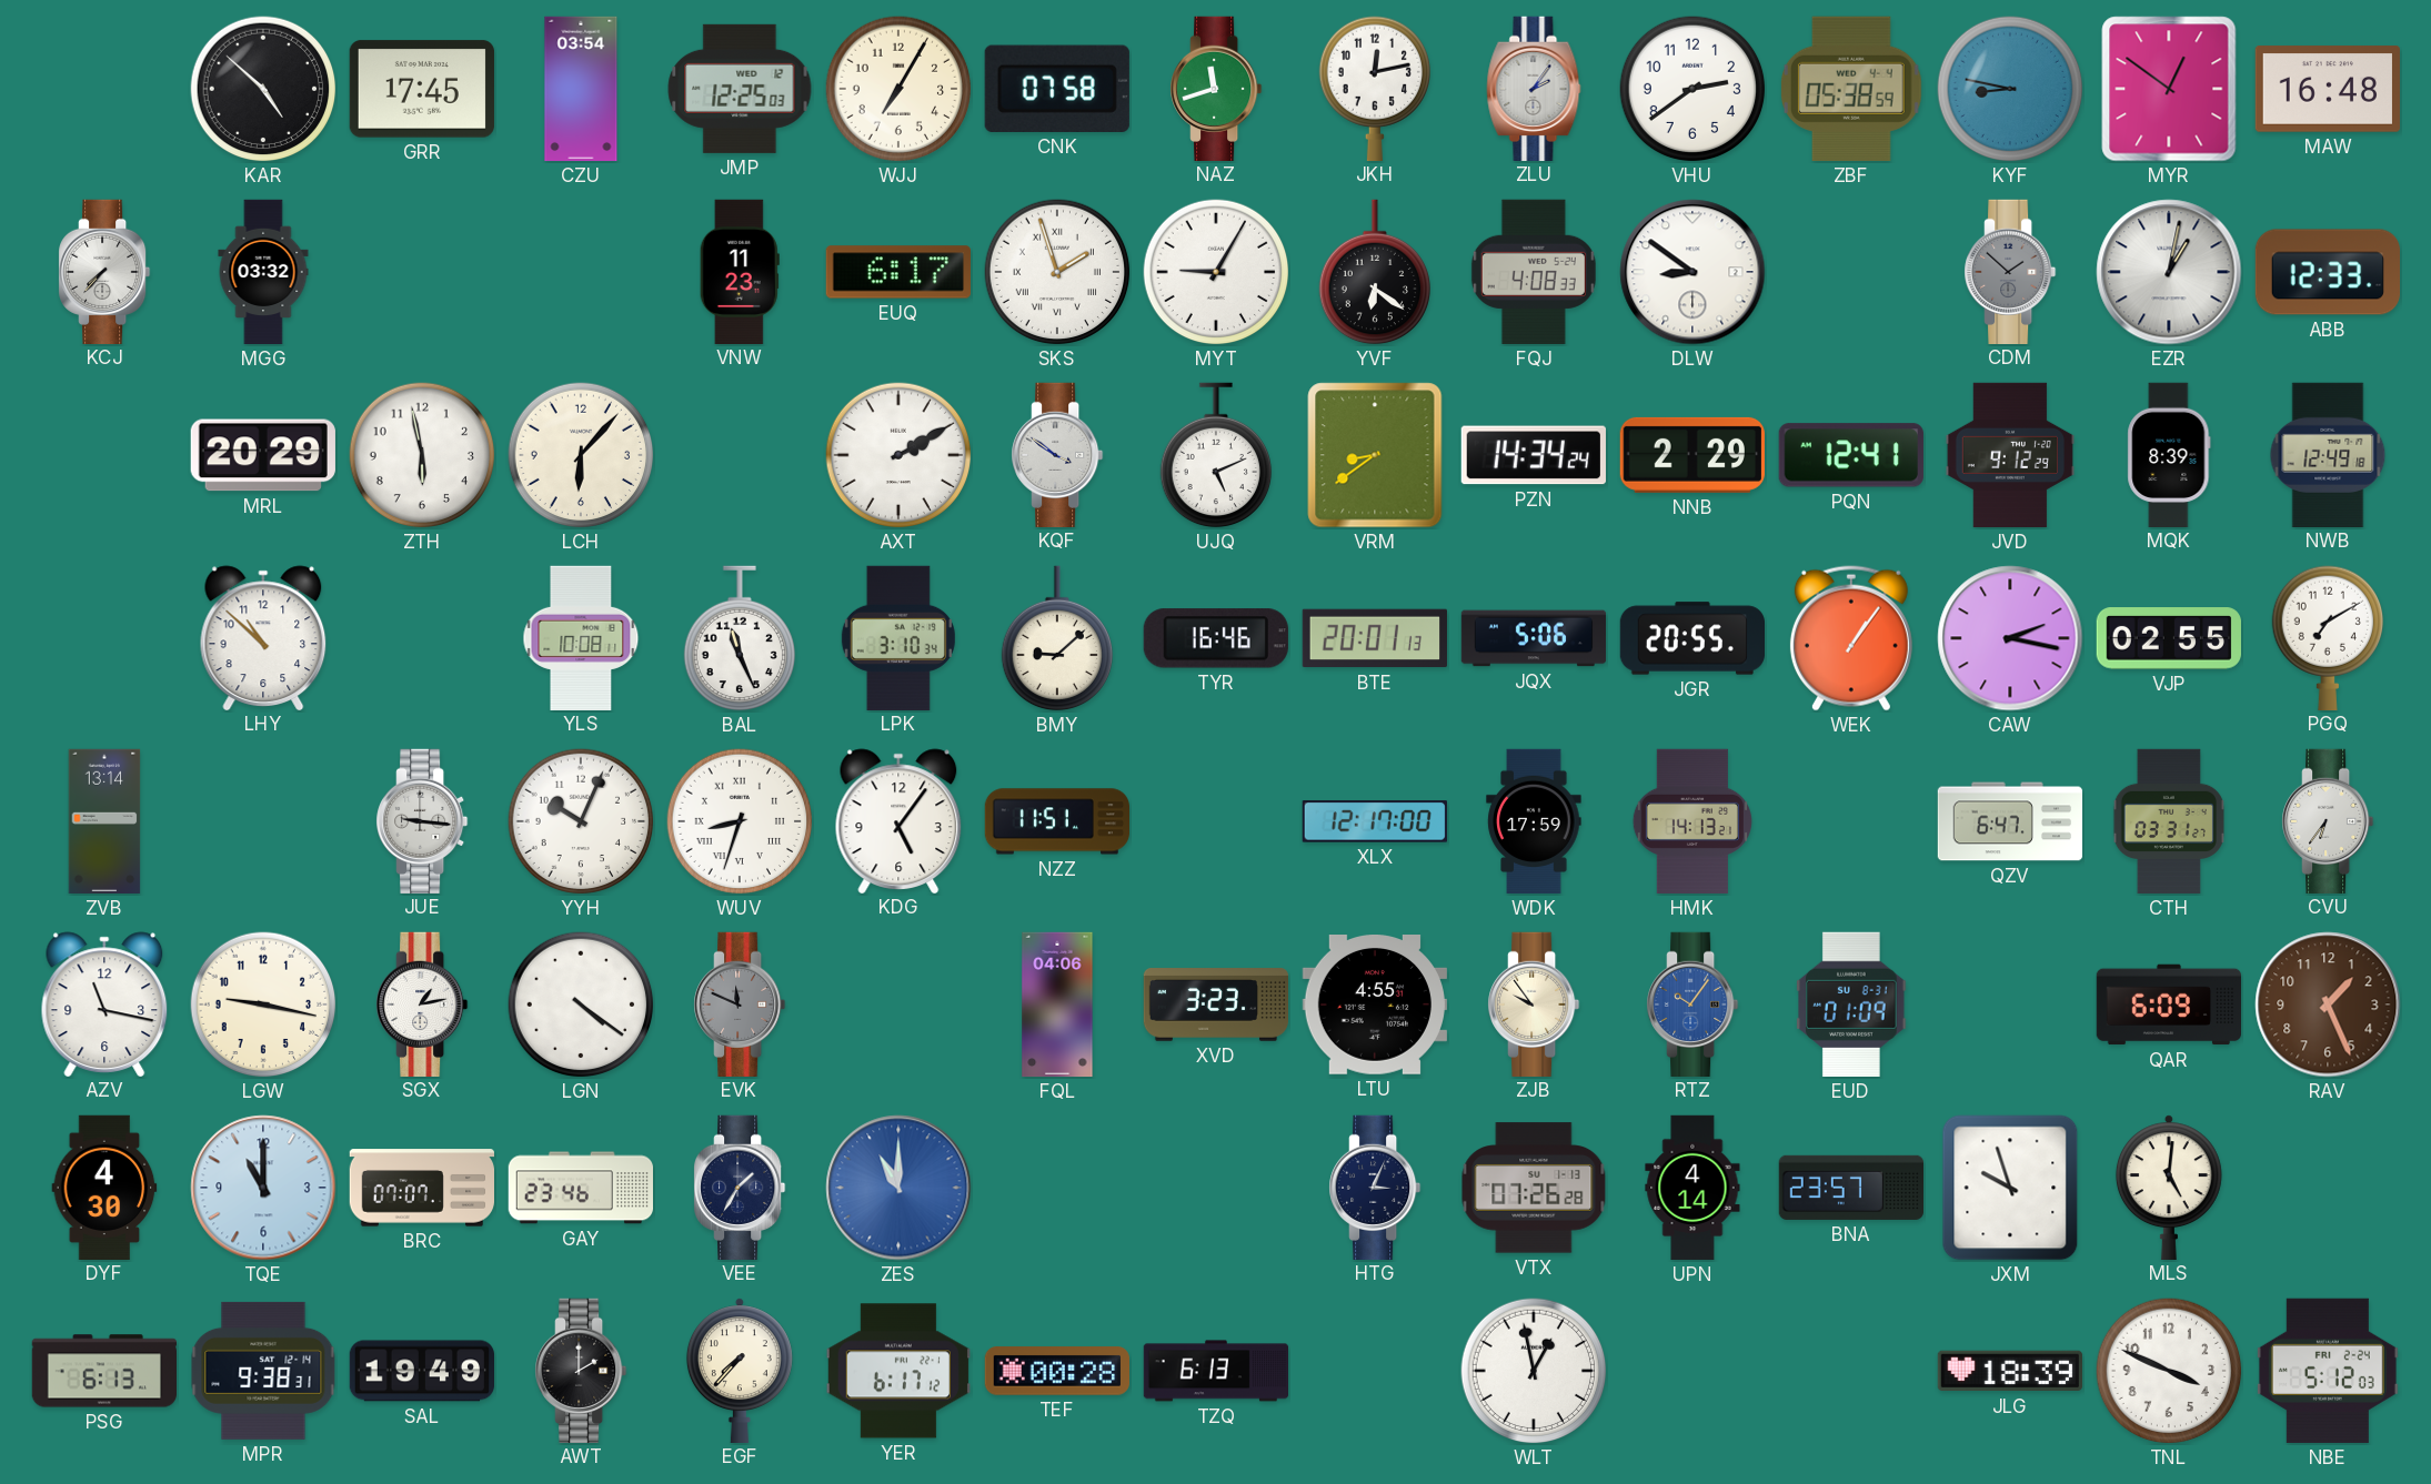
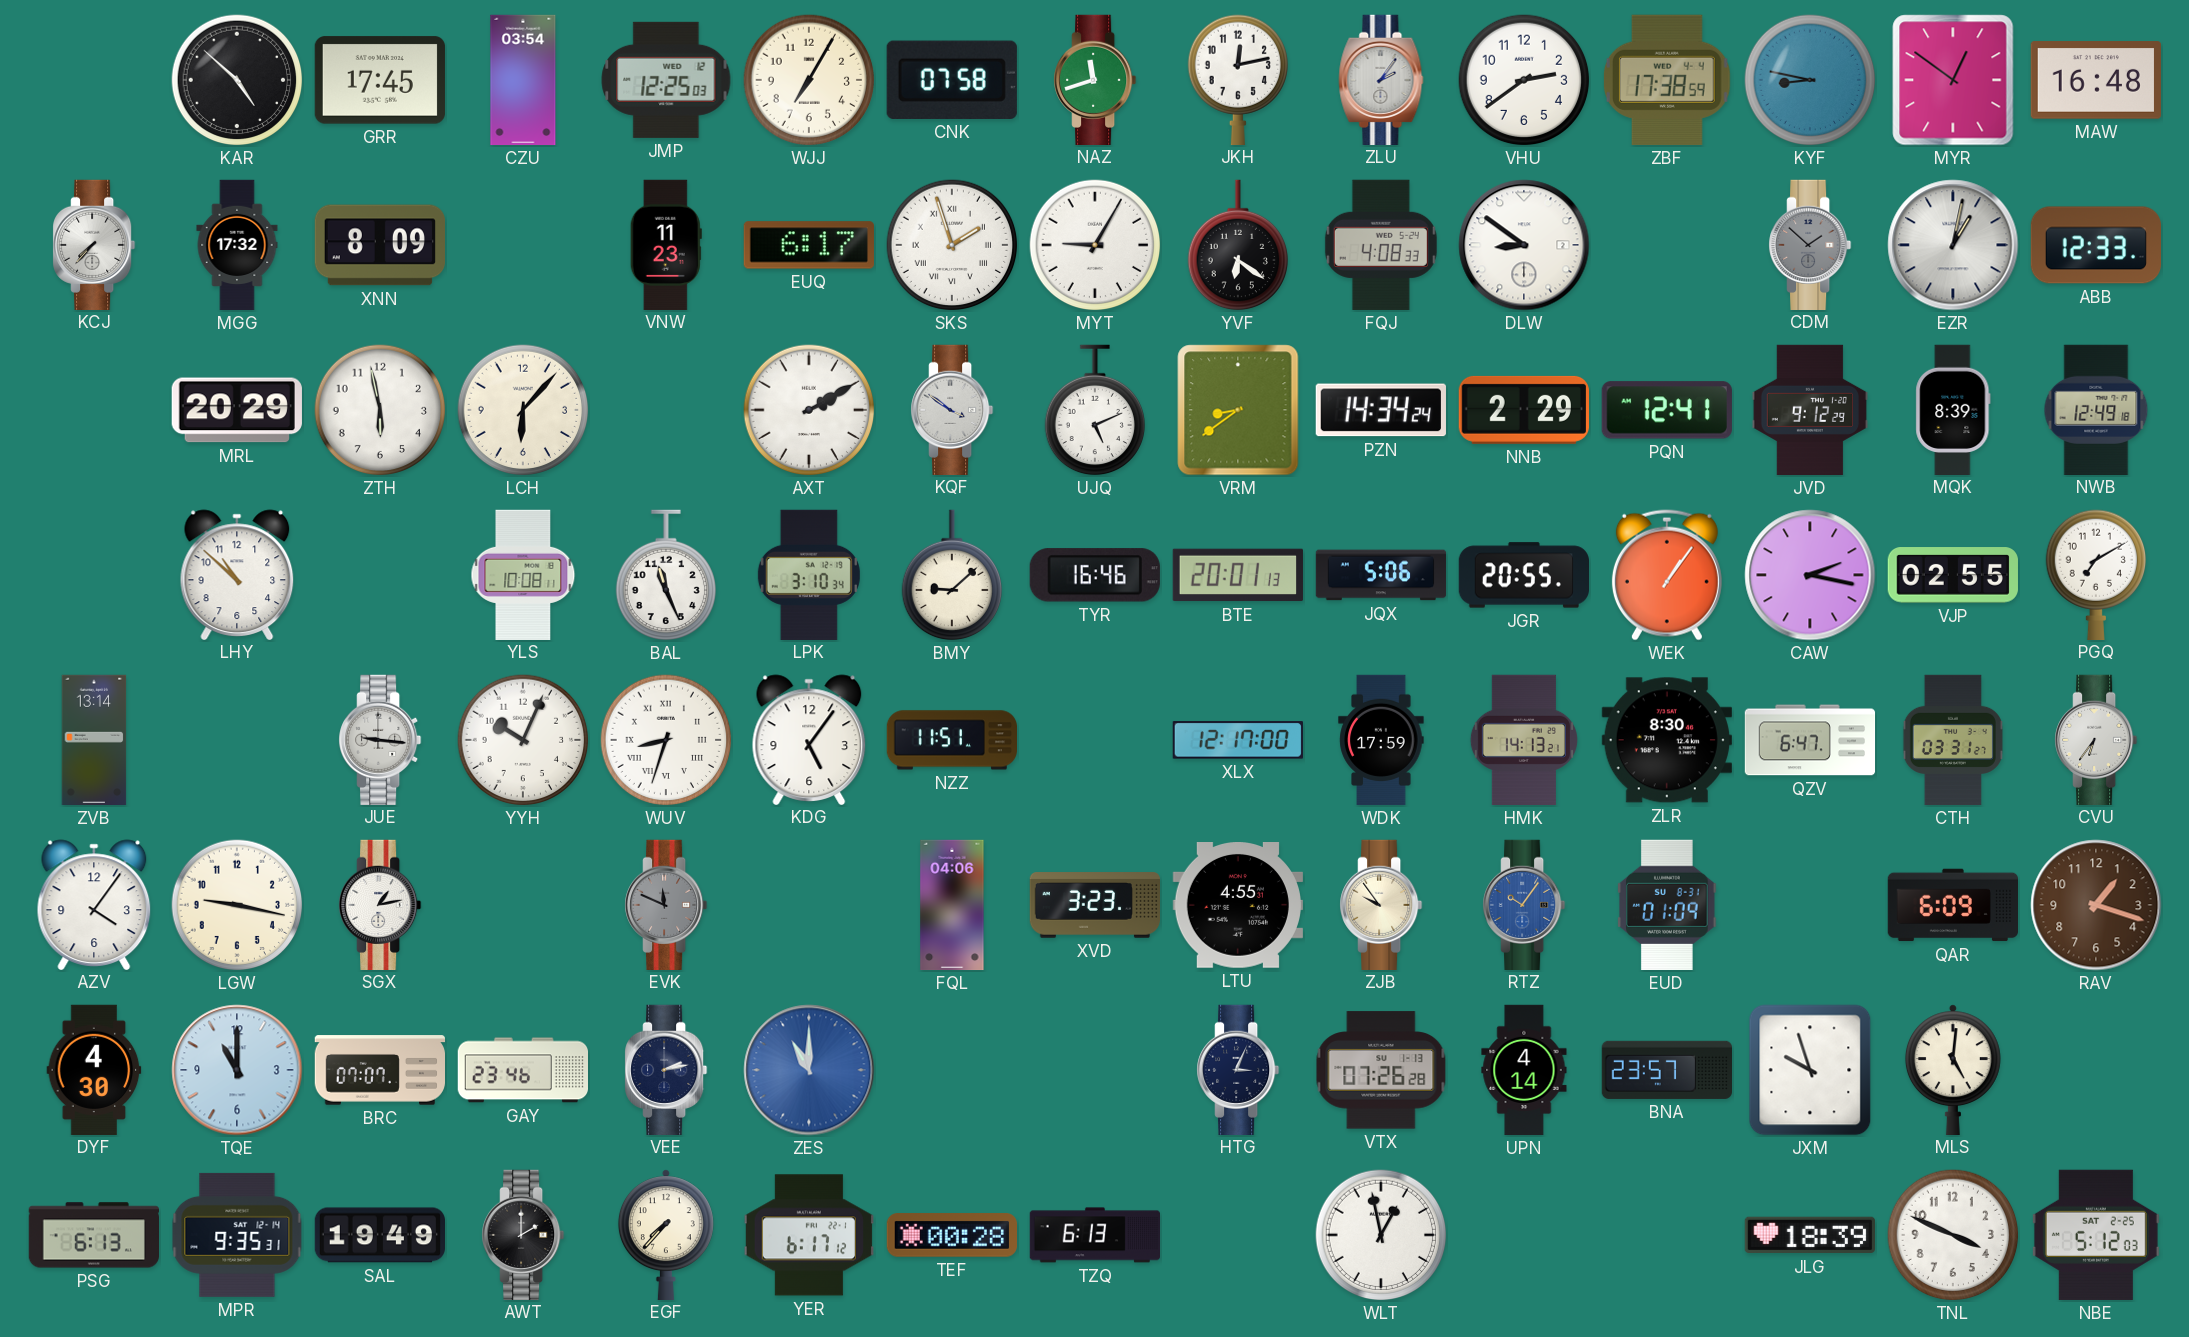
ZBF: 05:38 -> 17:38 (1667, 80)
MGG: 03:32 -> 17:32 (237, 245)
XNN: none -> 8:09 (379, 245)
ZLR: none -> 8:30 (1667, 740)
AZV: 11:17 -> 4:06 (94, 904)
LGN: 4:21 -> none (581, 1005)
RAV: 1:26 -> 1:18 (2096, 905)
VEE: 1:35 -> 2:13 (667, 1069)
MPR: 9:38 -> 9:35 (237, 1235)
NBE date: FRI 2-24 -> SAT 2-25 (2096, 1235)
